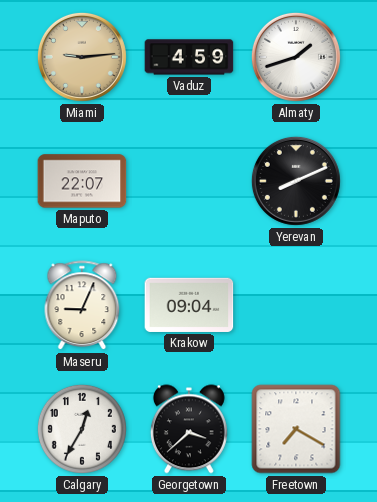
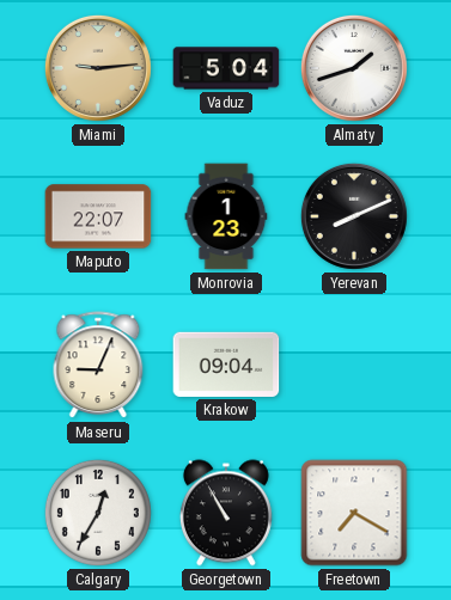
Vaduz: 4:59 -> 5:04 (226, 68)
Monrovia: none -> 1:23 (226, 216)
Georgetown: 3:38 -> 10:55 (226, 513)
